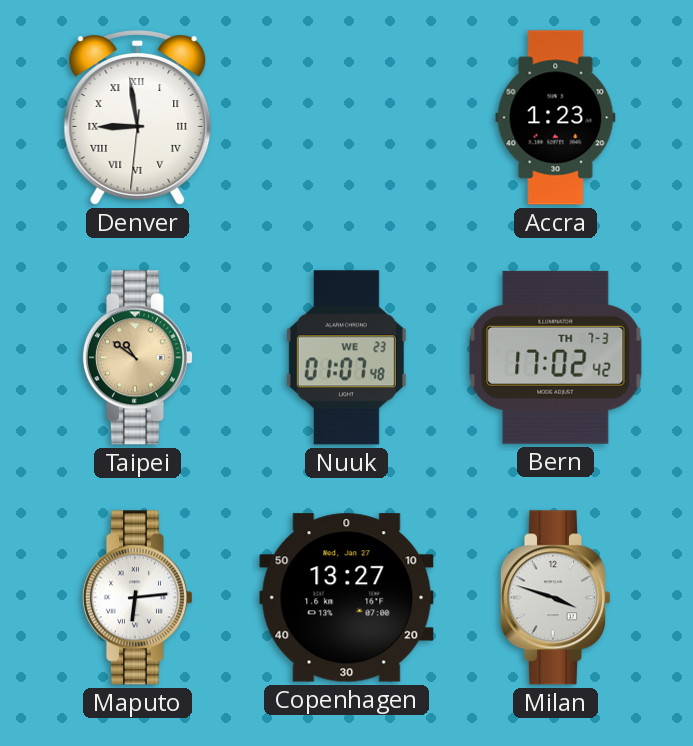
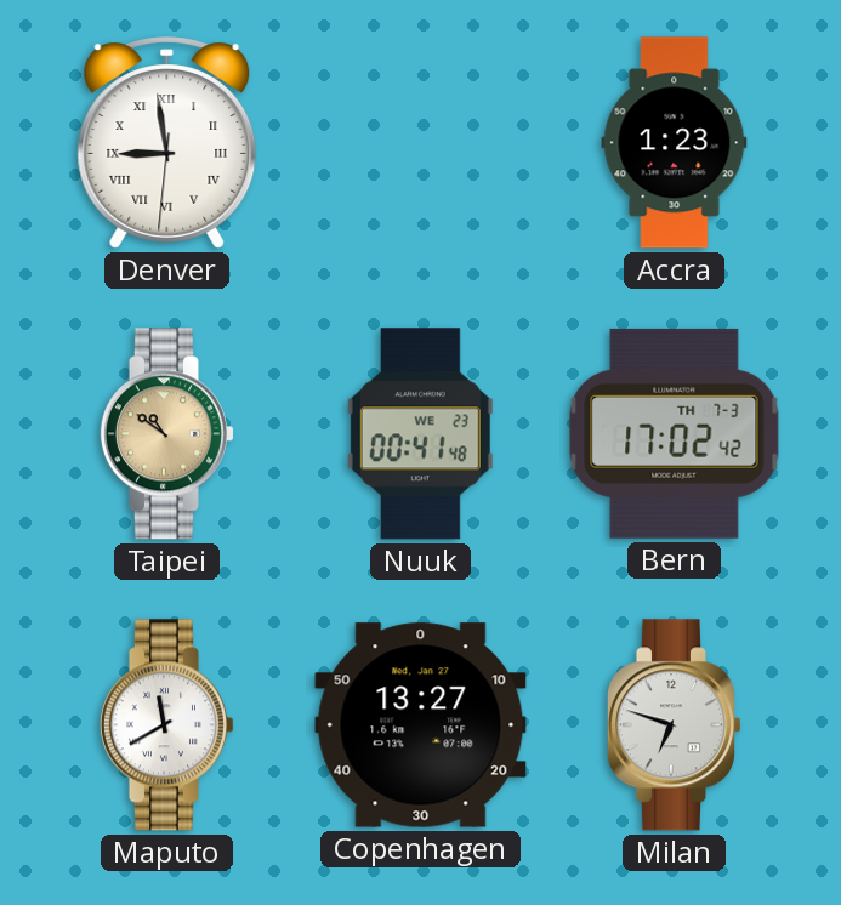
Nuuk: 01:07 -> 00:41 (420, 434)
Maputo: 6:14 -> 11:40 (166, 725)
Milan: 3:48 -> 6:48 (674, 725)
